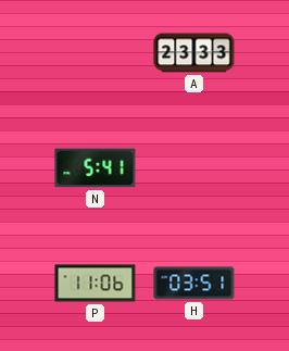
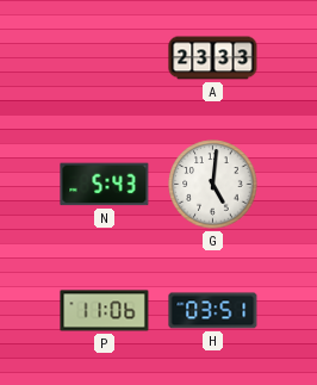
N: 5:41 -> 5:43 (105, 185)
G: none -> 5:01 (213, 185)
